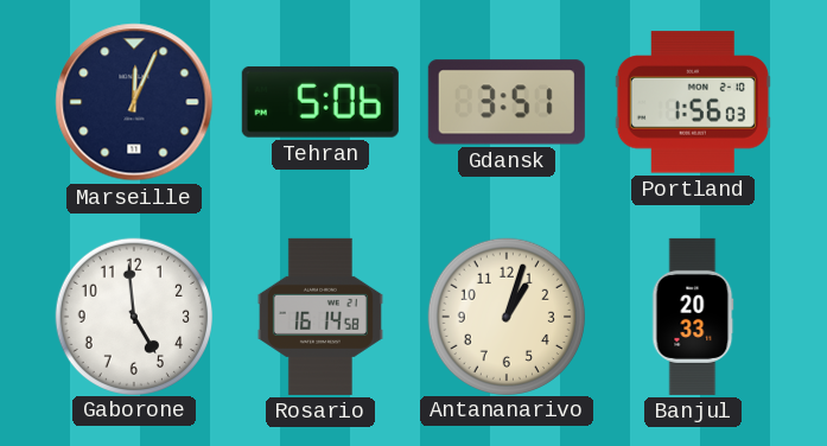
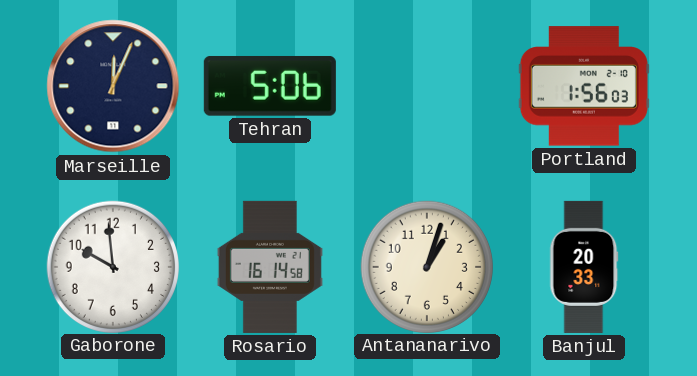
Gdansk: 3:51 -> none (507, 102)
Gaborone: 4:59 -> 9:59 (112, 266)
